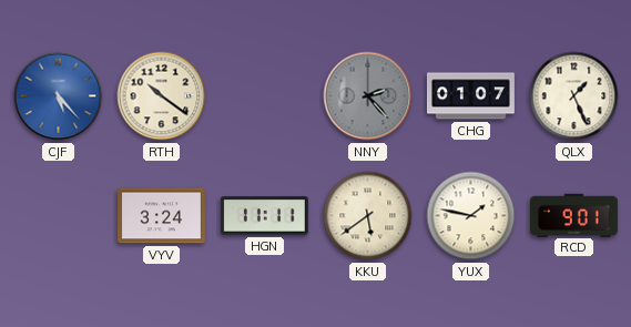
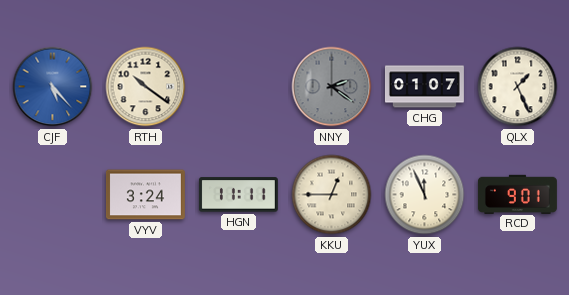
NNY: 2:23 -> 2:21 (332, 87)
KKU: 5:39 -> 12:45 (332, 195)
YUX: 1:47 -> 11:56 (425, 195)
